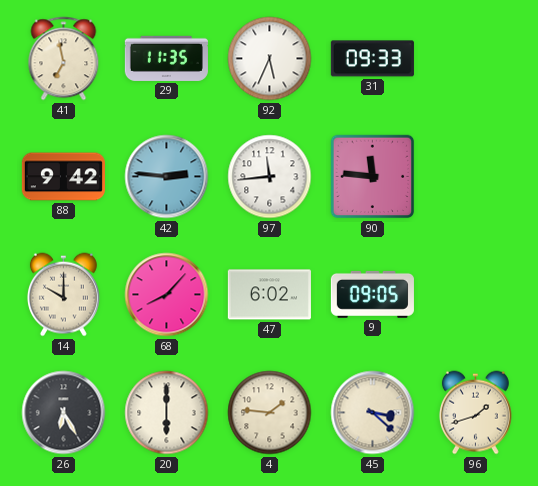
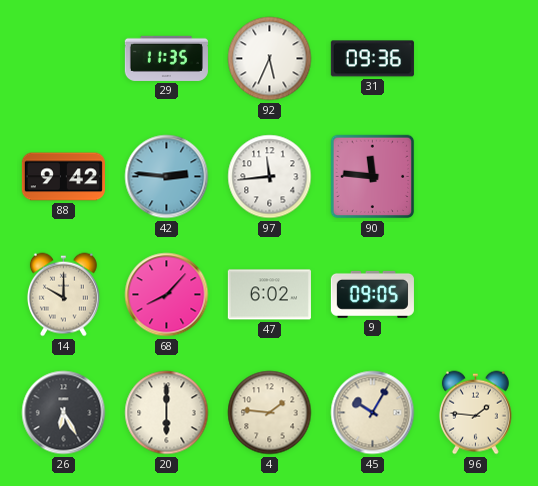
41: 6:58 -> none (64, 59)
31: 09:33 -> 09:36 (372, 59)
45: 3:22 -> 10:05 (373, 413)
96: 1:42 -> 1:46 (475, 413)
